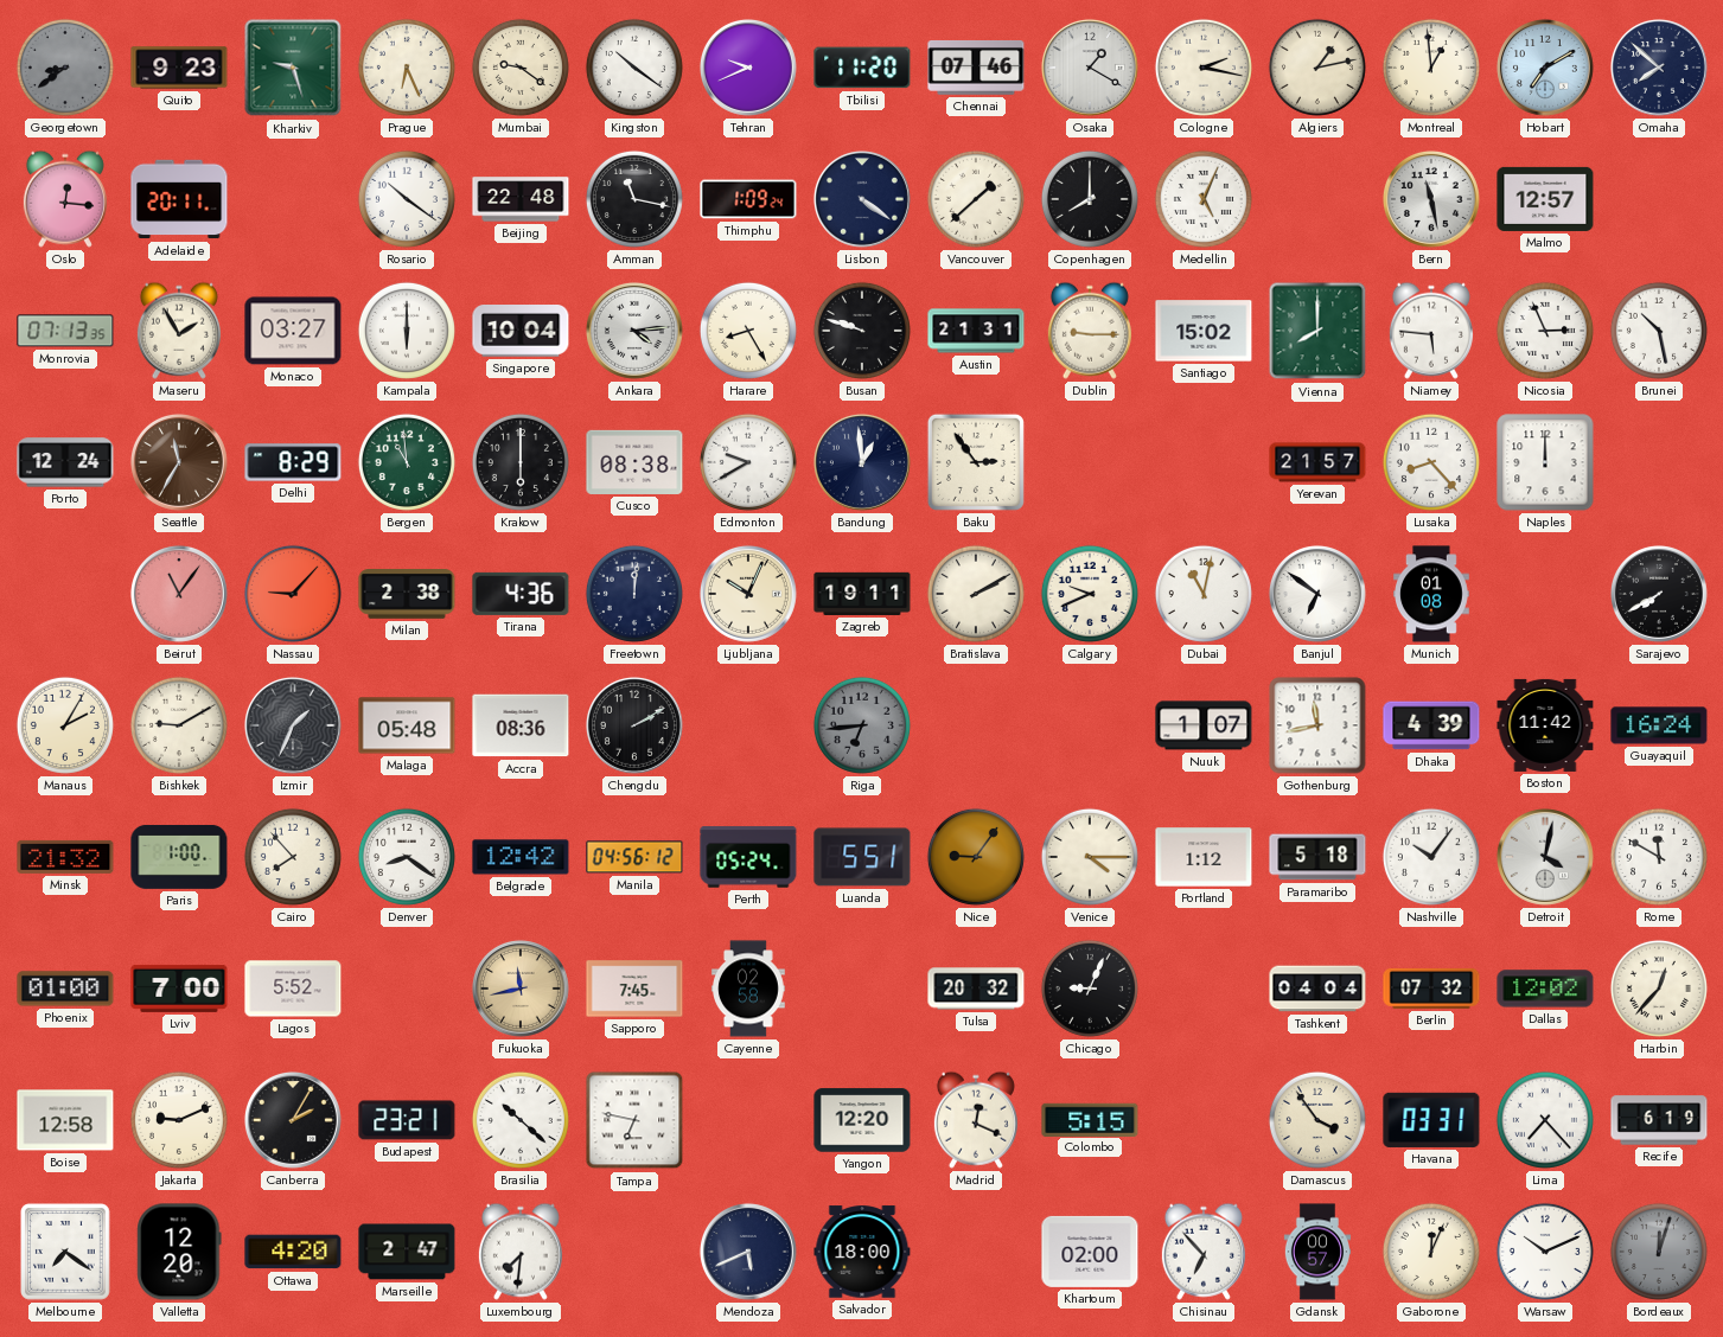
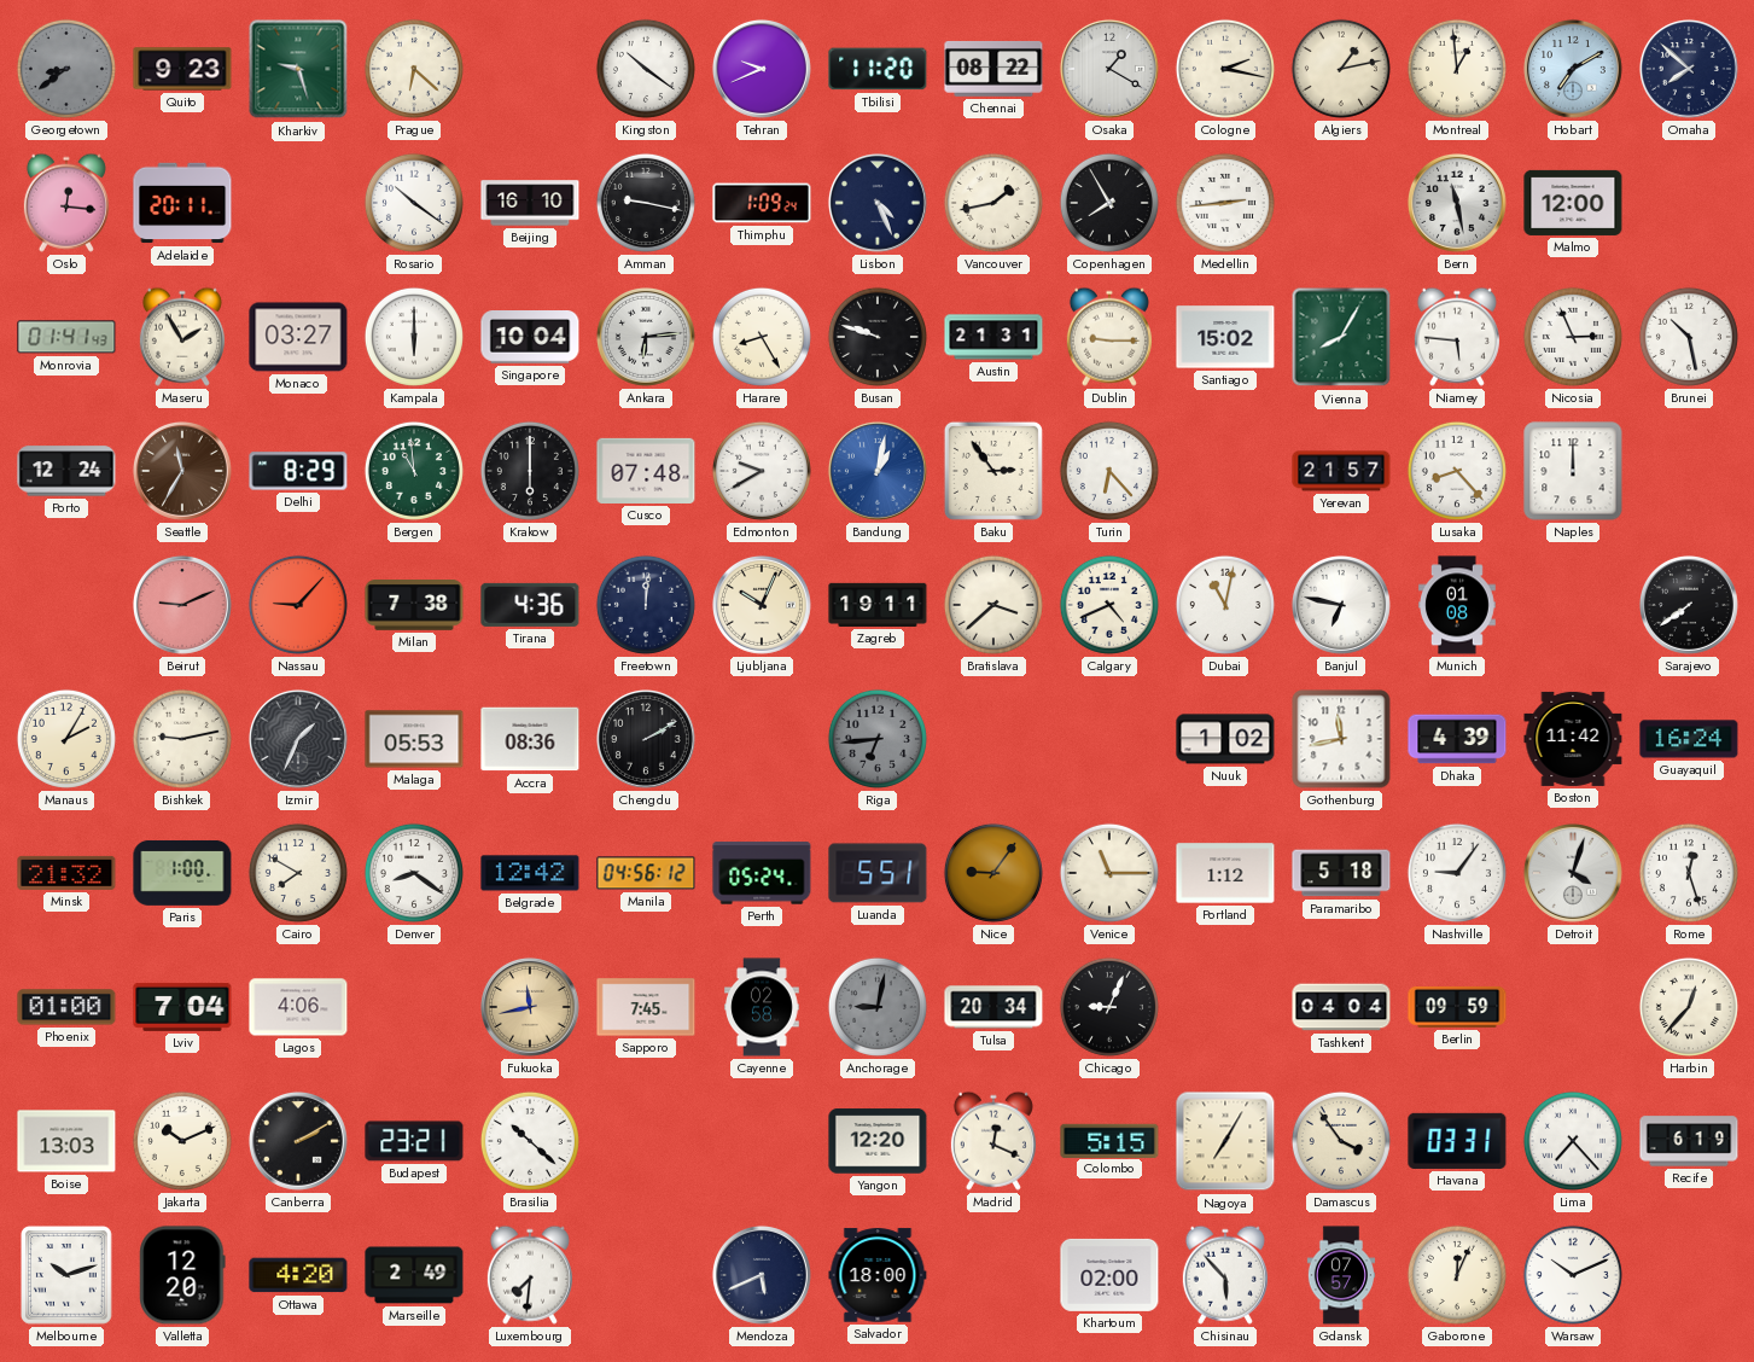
Prague: 6:26 -> 6:22 (414, 69)
Mumbai: 9:21 -> none (521, 68)
Chennai: 07:46 -> 08:22 (993, 69)
Beijing: 22:48 -> 16:10 (530, 203)
Amman: 11:17 -> 9:17 (646, 203)
Lisbon: 4:21 -> 4:26 (878, 203)
Vancouver: 1:38 -> 1:43 (993, 203)
Copenhagen: 8:00 -> 7:55 (1109, 203)
Medellin: 5:04 -> 2:44 (1225, 203)
Malmo: 12:57 -> 12:00 (1573, 203)
Monrovia: 07:13 -> 01:41 (66, 337)
Ankara: 4:14 -> 6:14 (646, 337)
Vienna: 8:00 -> 8:05 (1341, 337)
Cusco: 08:38 -> 07:48 (646, 471)
Bandung: 12:59 -> 1:02 (878, 471)
Bandung dial: navy -> blue (878, 471)
Turin: none -> 6:23 (1109, 471)
Beirut: 11:06 -> 9:11 (182, 605)
Milan: 2:38 -> 7:38 (414, 606)
Bratislava: 2:10 -> 3:38 (993, 605)
Calgary: 9:41 -> 4:41 (1109, 605)
Banjul: 6:51 -> 6:47 (1341, 605)
Sarajevo: 7:40 -> 7:39 (1689, 605)
Bishkek: 9:10 -> 9:13 (182, 739)
Malaga: 05:48 -> 05:53 (414, 739)
Nuuk: 1:07 -> 1:02 (1225, 739)
Cairo: 7:53 -> 7:50 (298, 873)
Venice: 4:15 -> 11:15 (1109, 873)
Nashville: 10:06 -> 9:06 (1457, 873)
Detroit: 4:02 -> 4:03 (1573, 873)
Rome: 11:50 -> 12:27 (1689, 873)
Lviv: 7:00 -> 7:04 (182, 1007)
Lagos: 5:52 -> 4:06 (298, 1007)
Anchorage: none -> 9:02 (878, 1007)
Tulsa: 20:32 -> 20:34 (993, 1007)
Berlin: 07:32 -> 09:59 (1457, 1007)
Dallas: 12:02 -> none (1545, 989)
Boise: 12:58 -> 13:03 (66, 1141)
Jakarta: 9:11 -> 10:11 (182, 1141)
Canberra: 2:05 -> 2:10 (298, 1141)
Tampa: 6:47 -> none (634, 1120)
Nagoya: none -> 7:05 (1225, 1141)
Melbourne: 7:21 -> 10:12 (66, 1275)
Marseille: 2:47 -> 2:49 (414, 1275)
Chisinau: 6:53 -> 5:53 (1225, 1275)
Gdansk: 00:57 -> 07:57 (1340, 1275)
Bordeaux: 12:03 -> none (1659, 1252)
